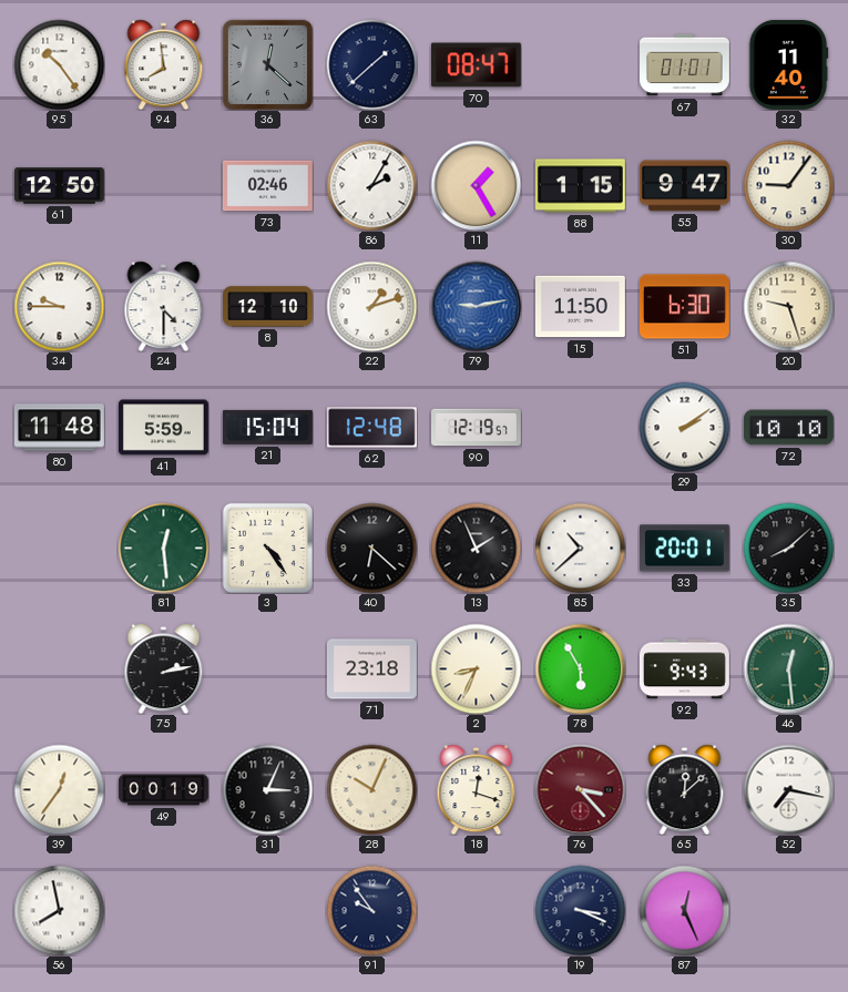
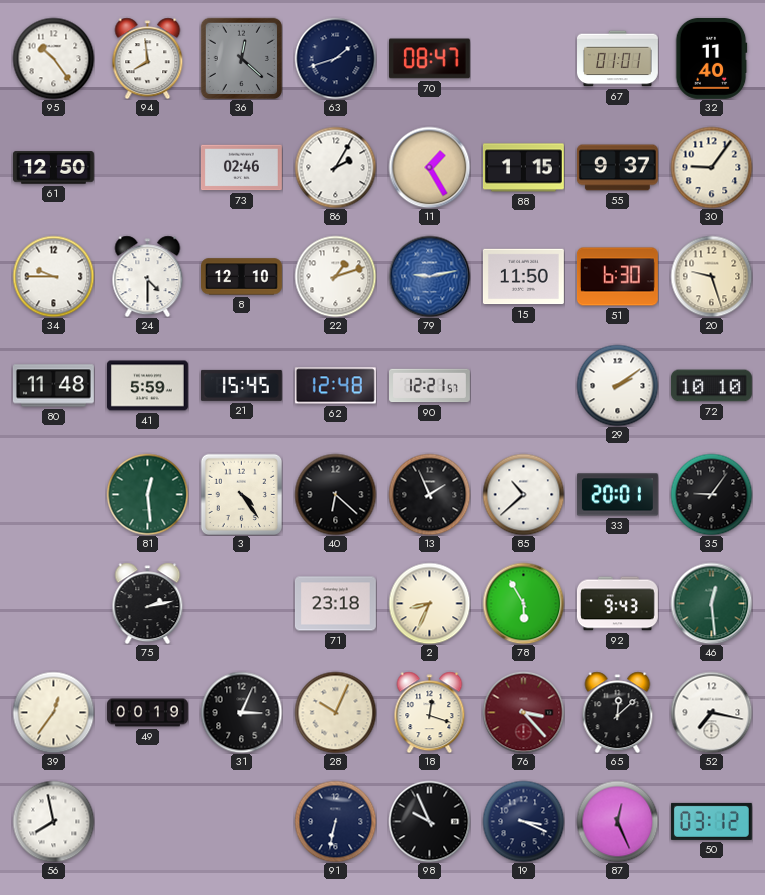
63: 1:38 -> 1:42 (335, 58)
55: 9:47 -> 9:37 (617, 168)
21: 15:04 -> 15:45 (241, 385)
90: 12:19 -> 12:21 (430, 386)
35: 8:08 -> 9:06 (711, 494)
91: 9:54 -> 6:32 (335, 821)
98: none -> 9:56 (429, 821)
50: none -> 03:12 (711, 821)
